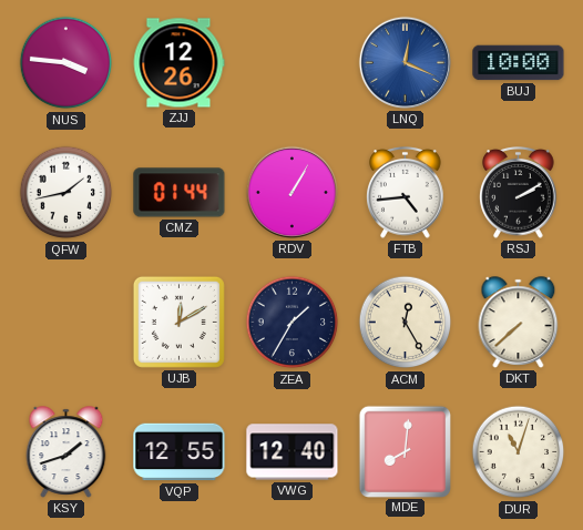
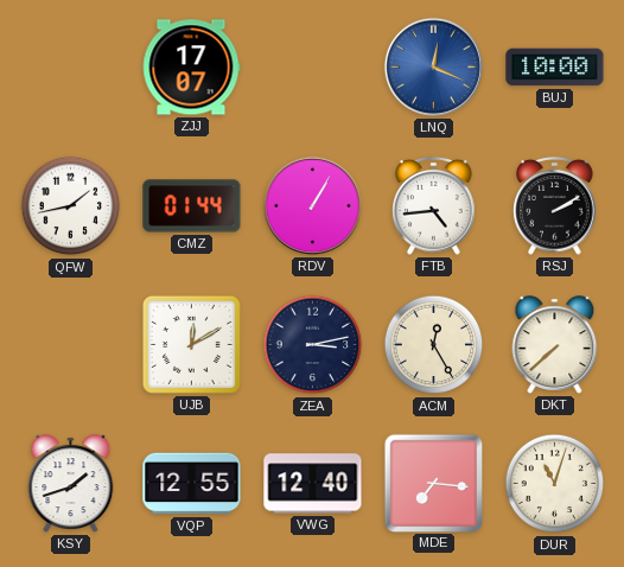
NUS: 3:46 -> none (67, 63)
ZJJ: 12:26 -> 17:07 (191, 68)
ZEA: 1:35 -> 3:13 (313, 345)
MDE: 8:01 -> 7:16 (433, 483)
